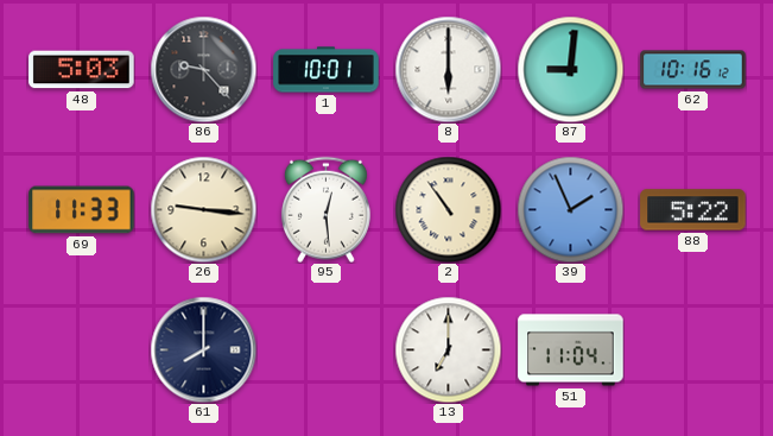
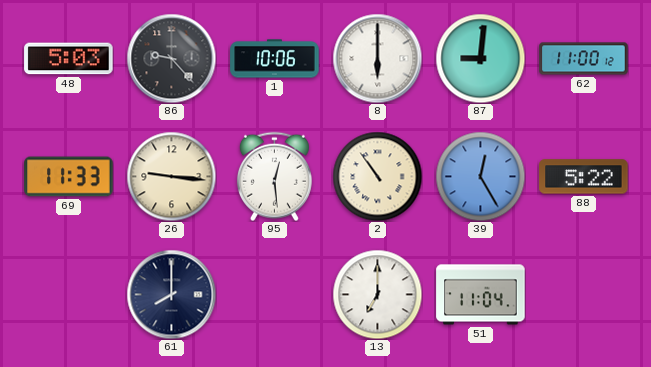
1: 10:01 -> 10:06 (275, 59)
62: 10:16 -> 11:00 (584, 59)
39: 1:56 -> 12:25 (480, 176)
